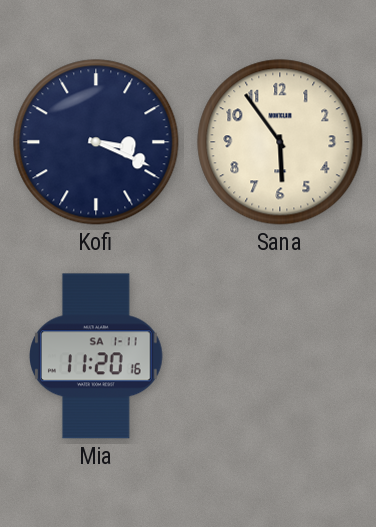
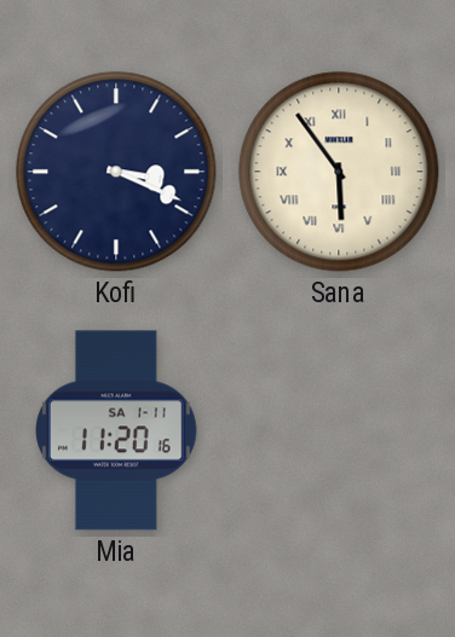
Sana numerals: Arabic -> Roman (339, 172)
